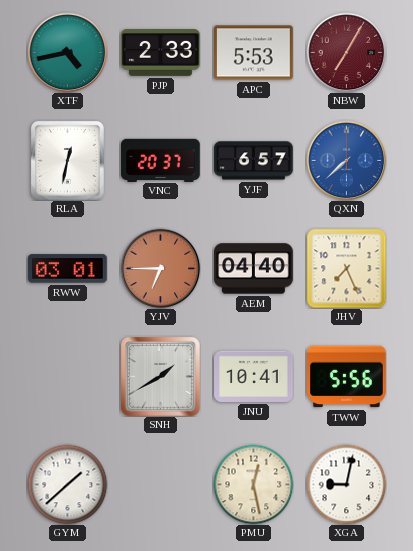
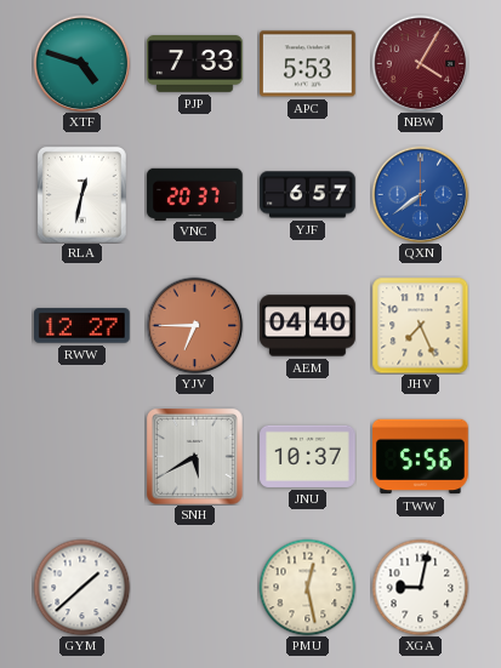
XTF: 4:43 -> 4:48 (81, 63)
PJP: 2:33 -> 7:33 (195, 64)
NBW: 7:05 -> 4:05 (420, 63)
QXN: 7:38 -> 7:39 (420, 194)
RWW: 03:01 -> 12:27 (82, 326)
SNH: 1:40 -> 5:40 (195, 457)
JNU: 10:41 -> 10:37 (308, 456)
